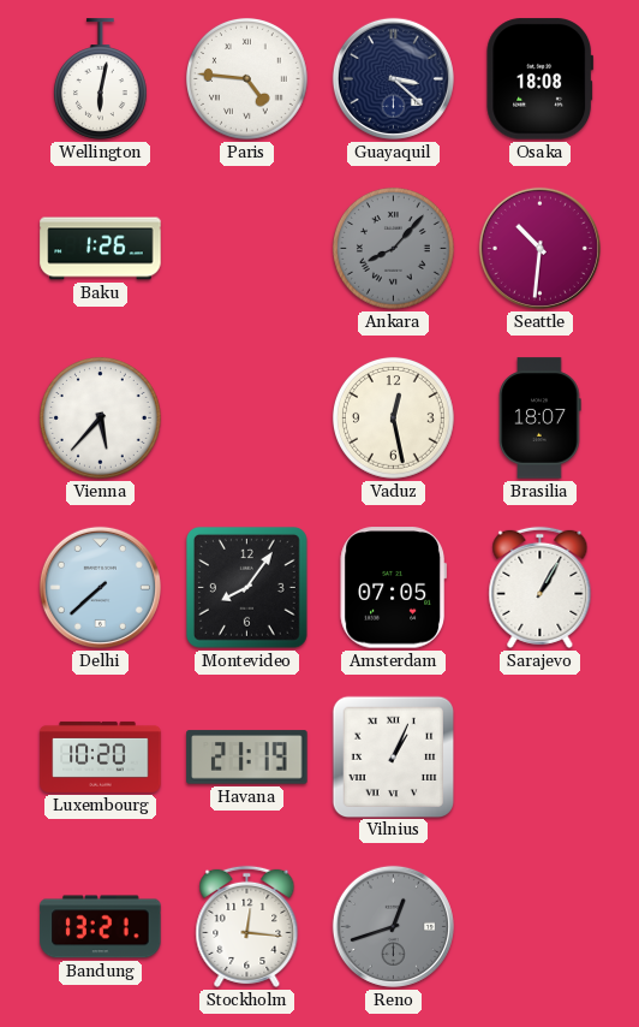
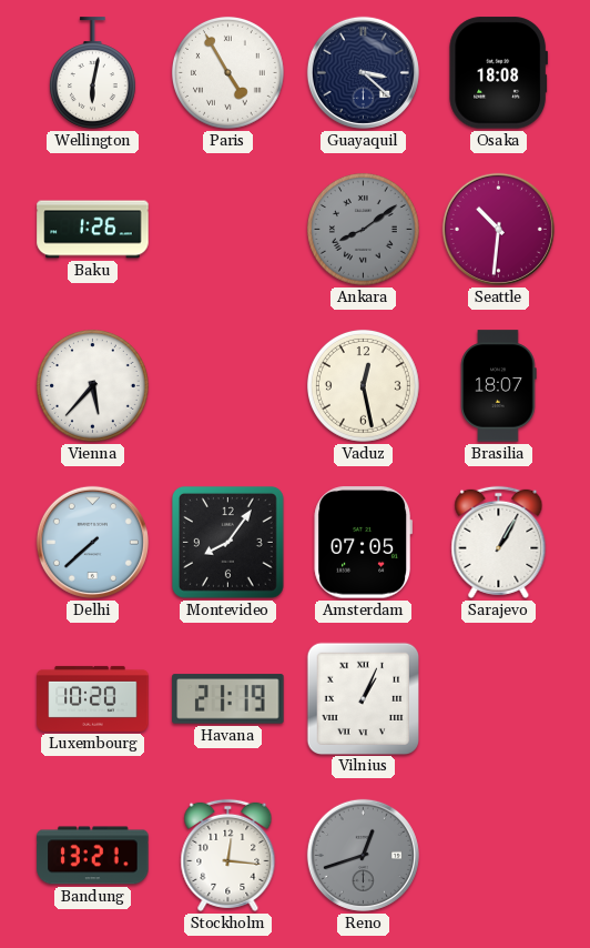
Paris: 4:46 -> 4:55 (227, 72)
Ankara: 8:07 -> 8:09 (363, 229)
